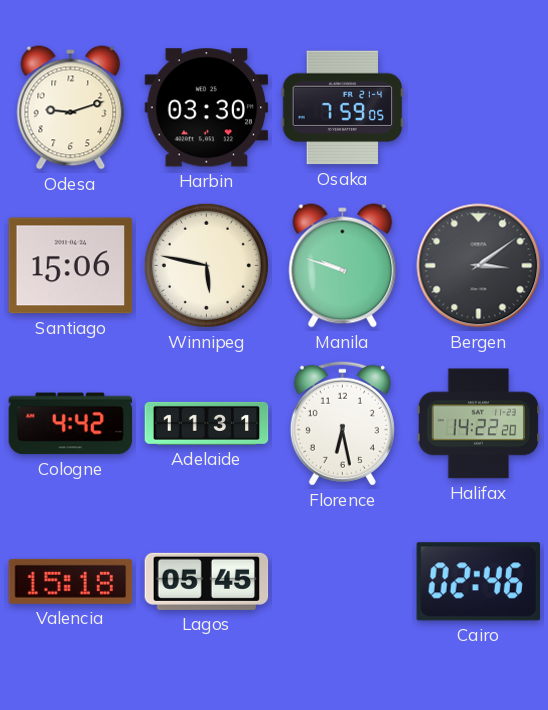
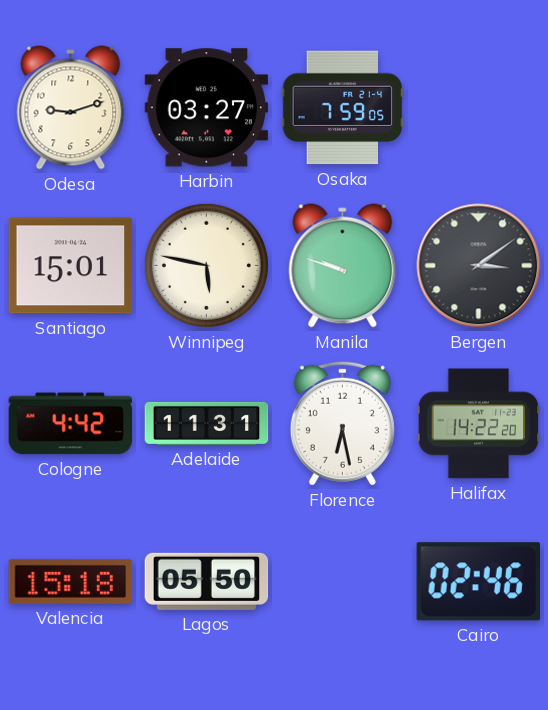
Harbin: 03:30 -> 03:27 (207, 108)
Santiago: 15:06 -> 15:01 (71, 266)
Lagos: 05:45 -> 05:50 (207, 581)
